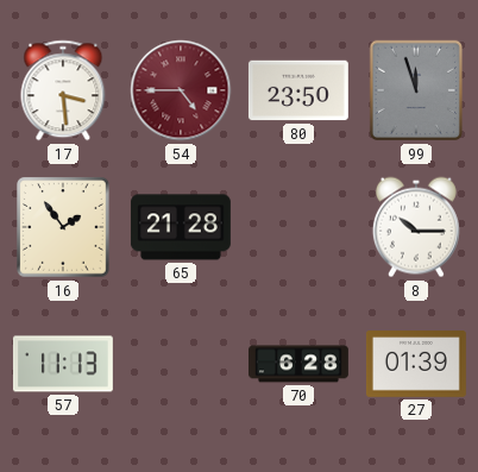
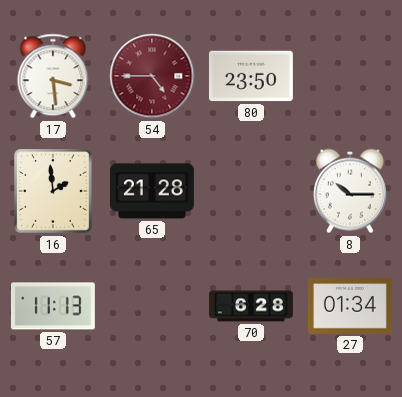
99: 11:57 -> none (415, 90)
16: 1:54 -> 1:59 (54, 192)
27: 01:39 -> 01:34 (350, 307)
